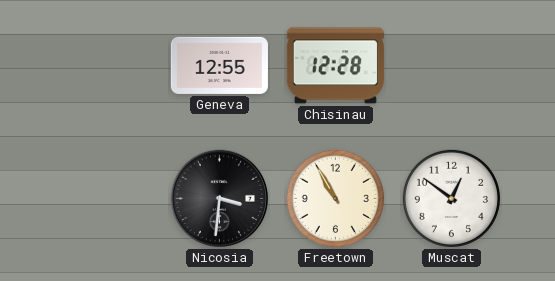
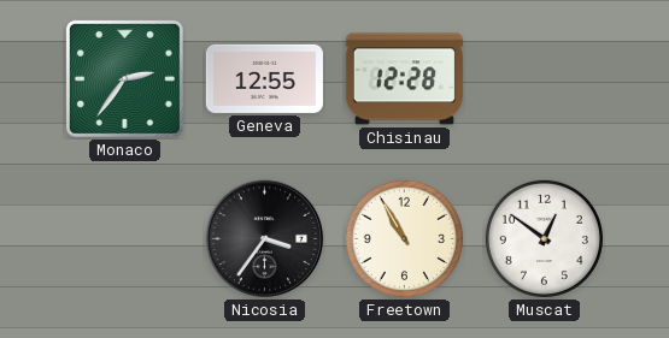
Monaco: none -> 2:36 (124, 78)
Nicosia: 3:31 -> 3:36 (265, 239)
